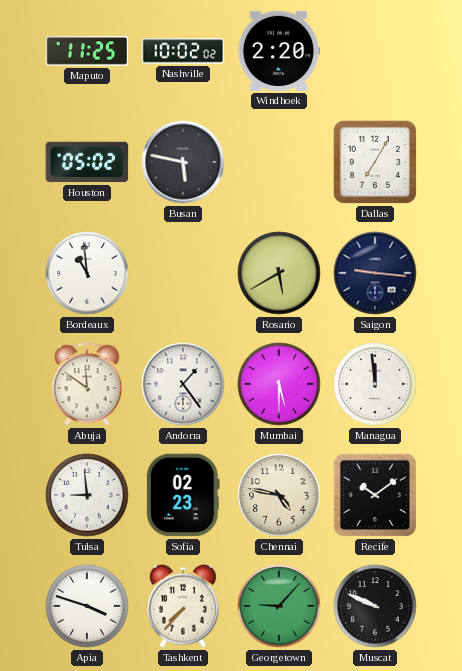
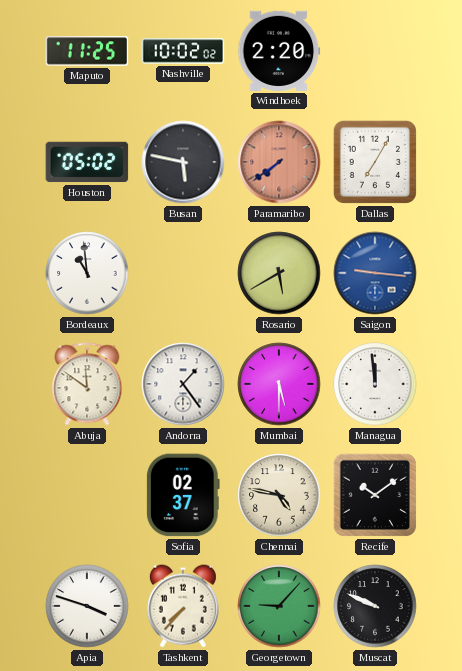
Paramaribo: none -> 7:39 (279, 162)
Saigon dial: navy -> blue (375, 273)
Tulsa: 8:59 -> none (87, 495)
Sofia: 02:23 -> 02:37 (183, 495)
